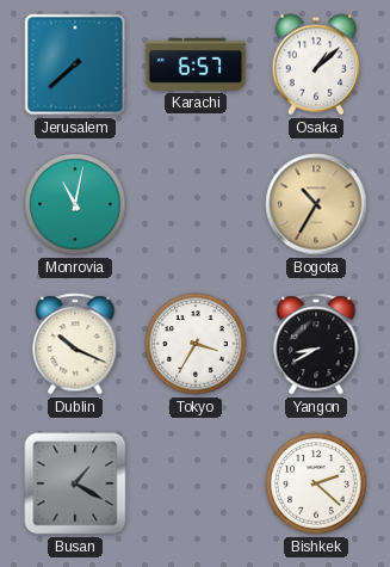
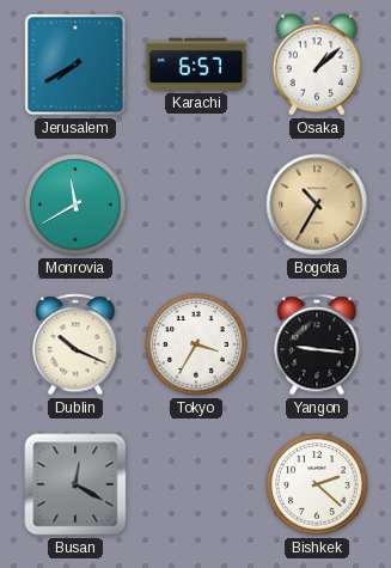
Jerusalem: 7:38 -> 7:40 (75, 65)
Monrovia: 11:02 -> 11:40 (75, 204)
Yangon: 8:40 -> 9:16 (317, 344)
Busan: 1:20 -> 12:20 (75, 484)
